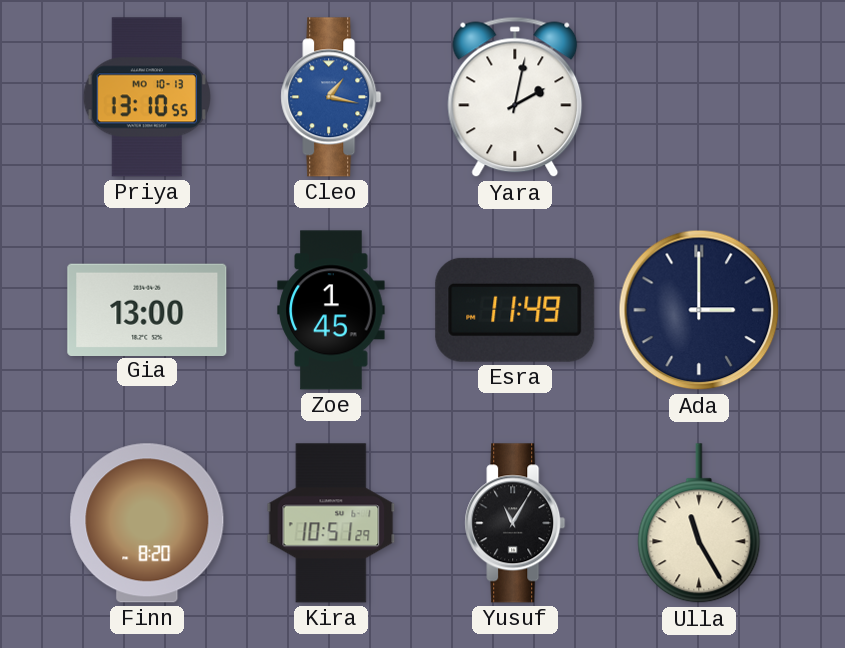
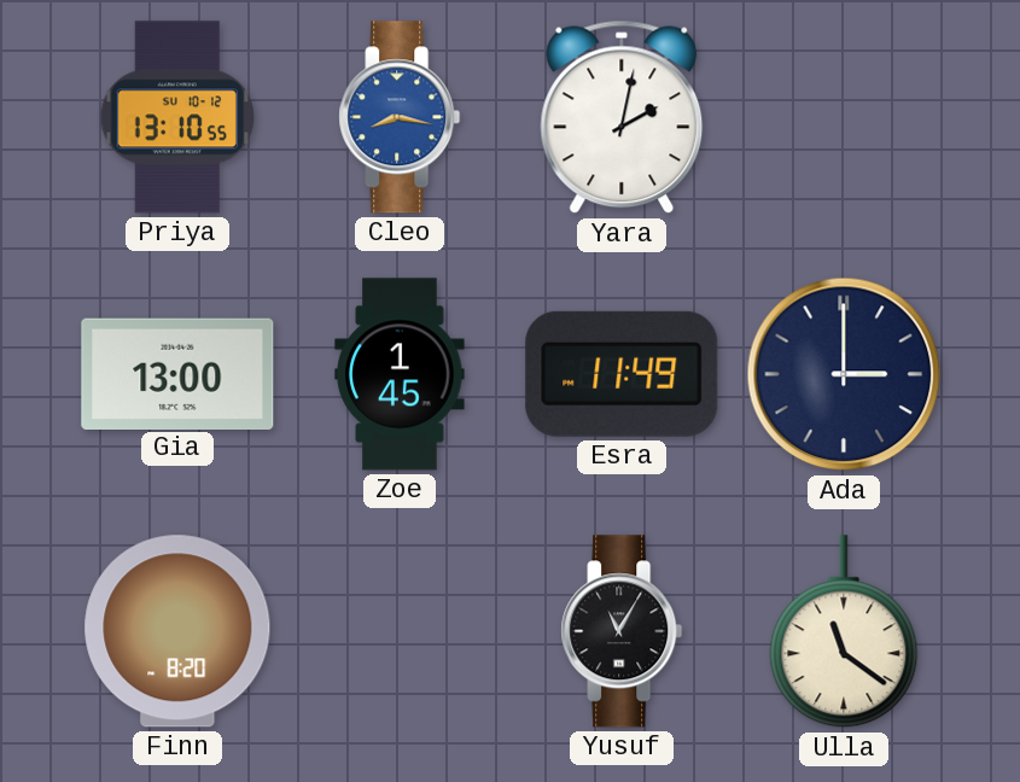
Priya date: MO 10-13 -> SU 10-12 (176, 117)
Cleo: 1:17 -> 8:17 (400, 117)
Kira: 10:51 -> none (331, 523)
Ulla: 11:25 -> 11:21 (844, 632)
